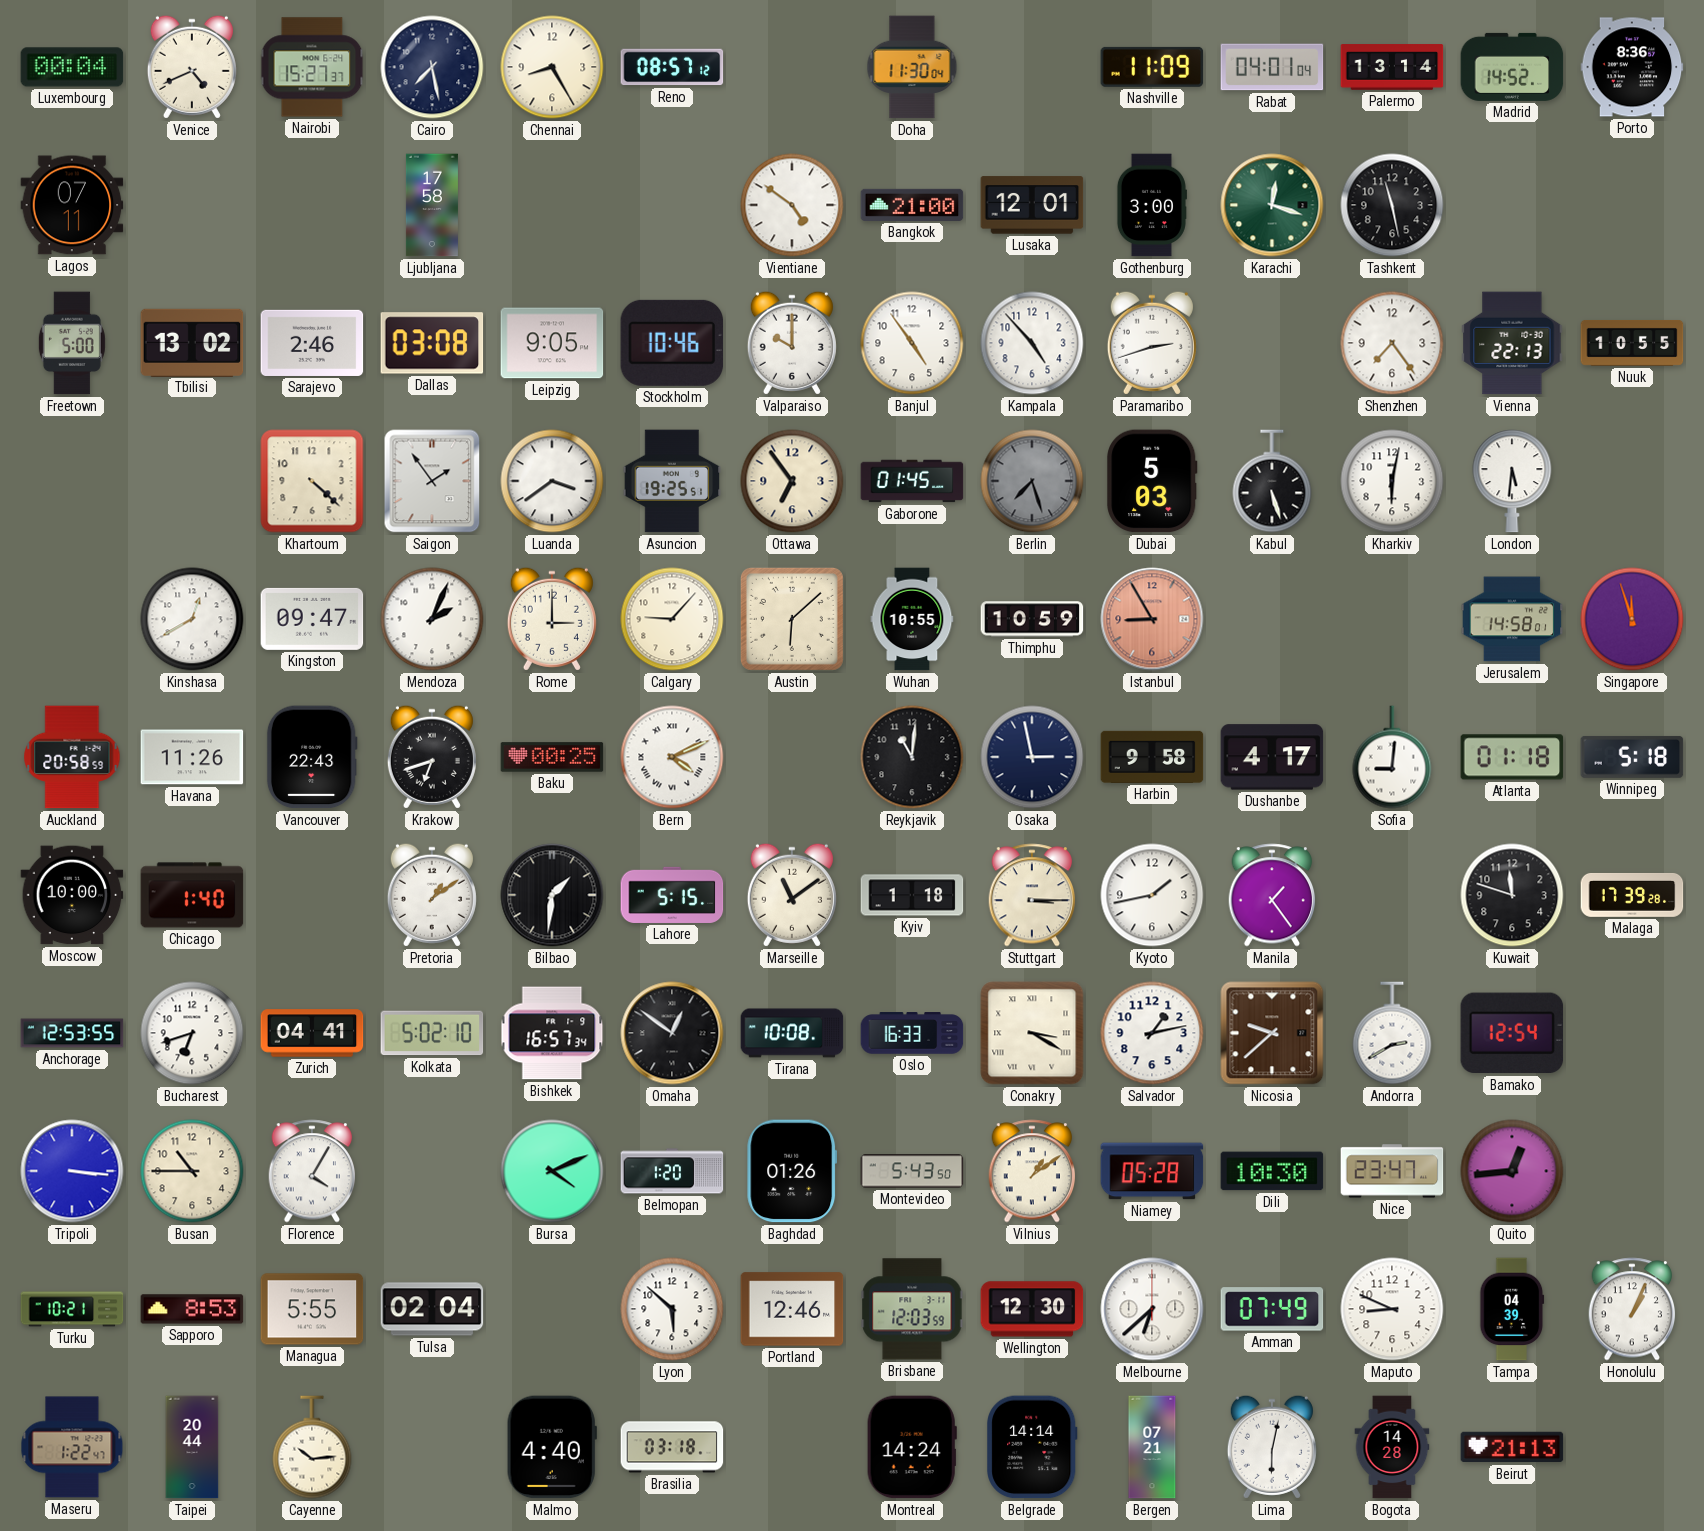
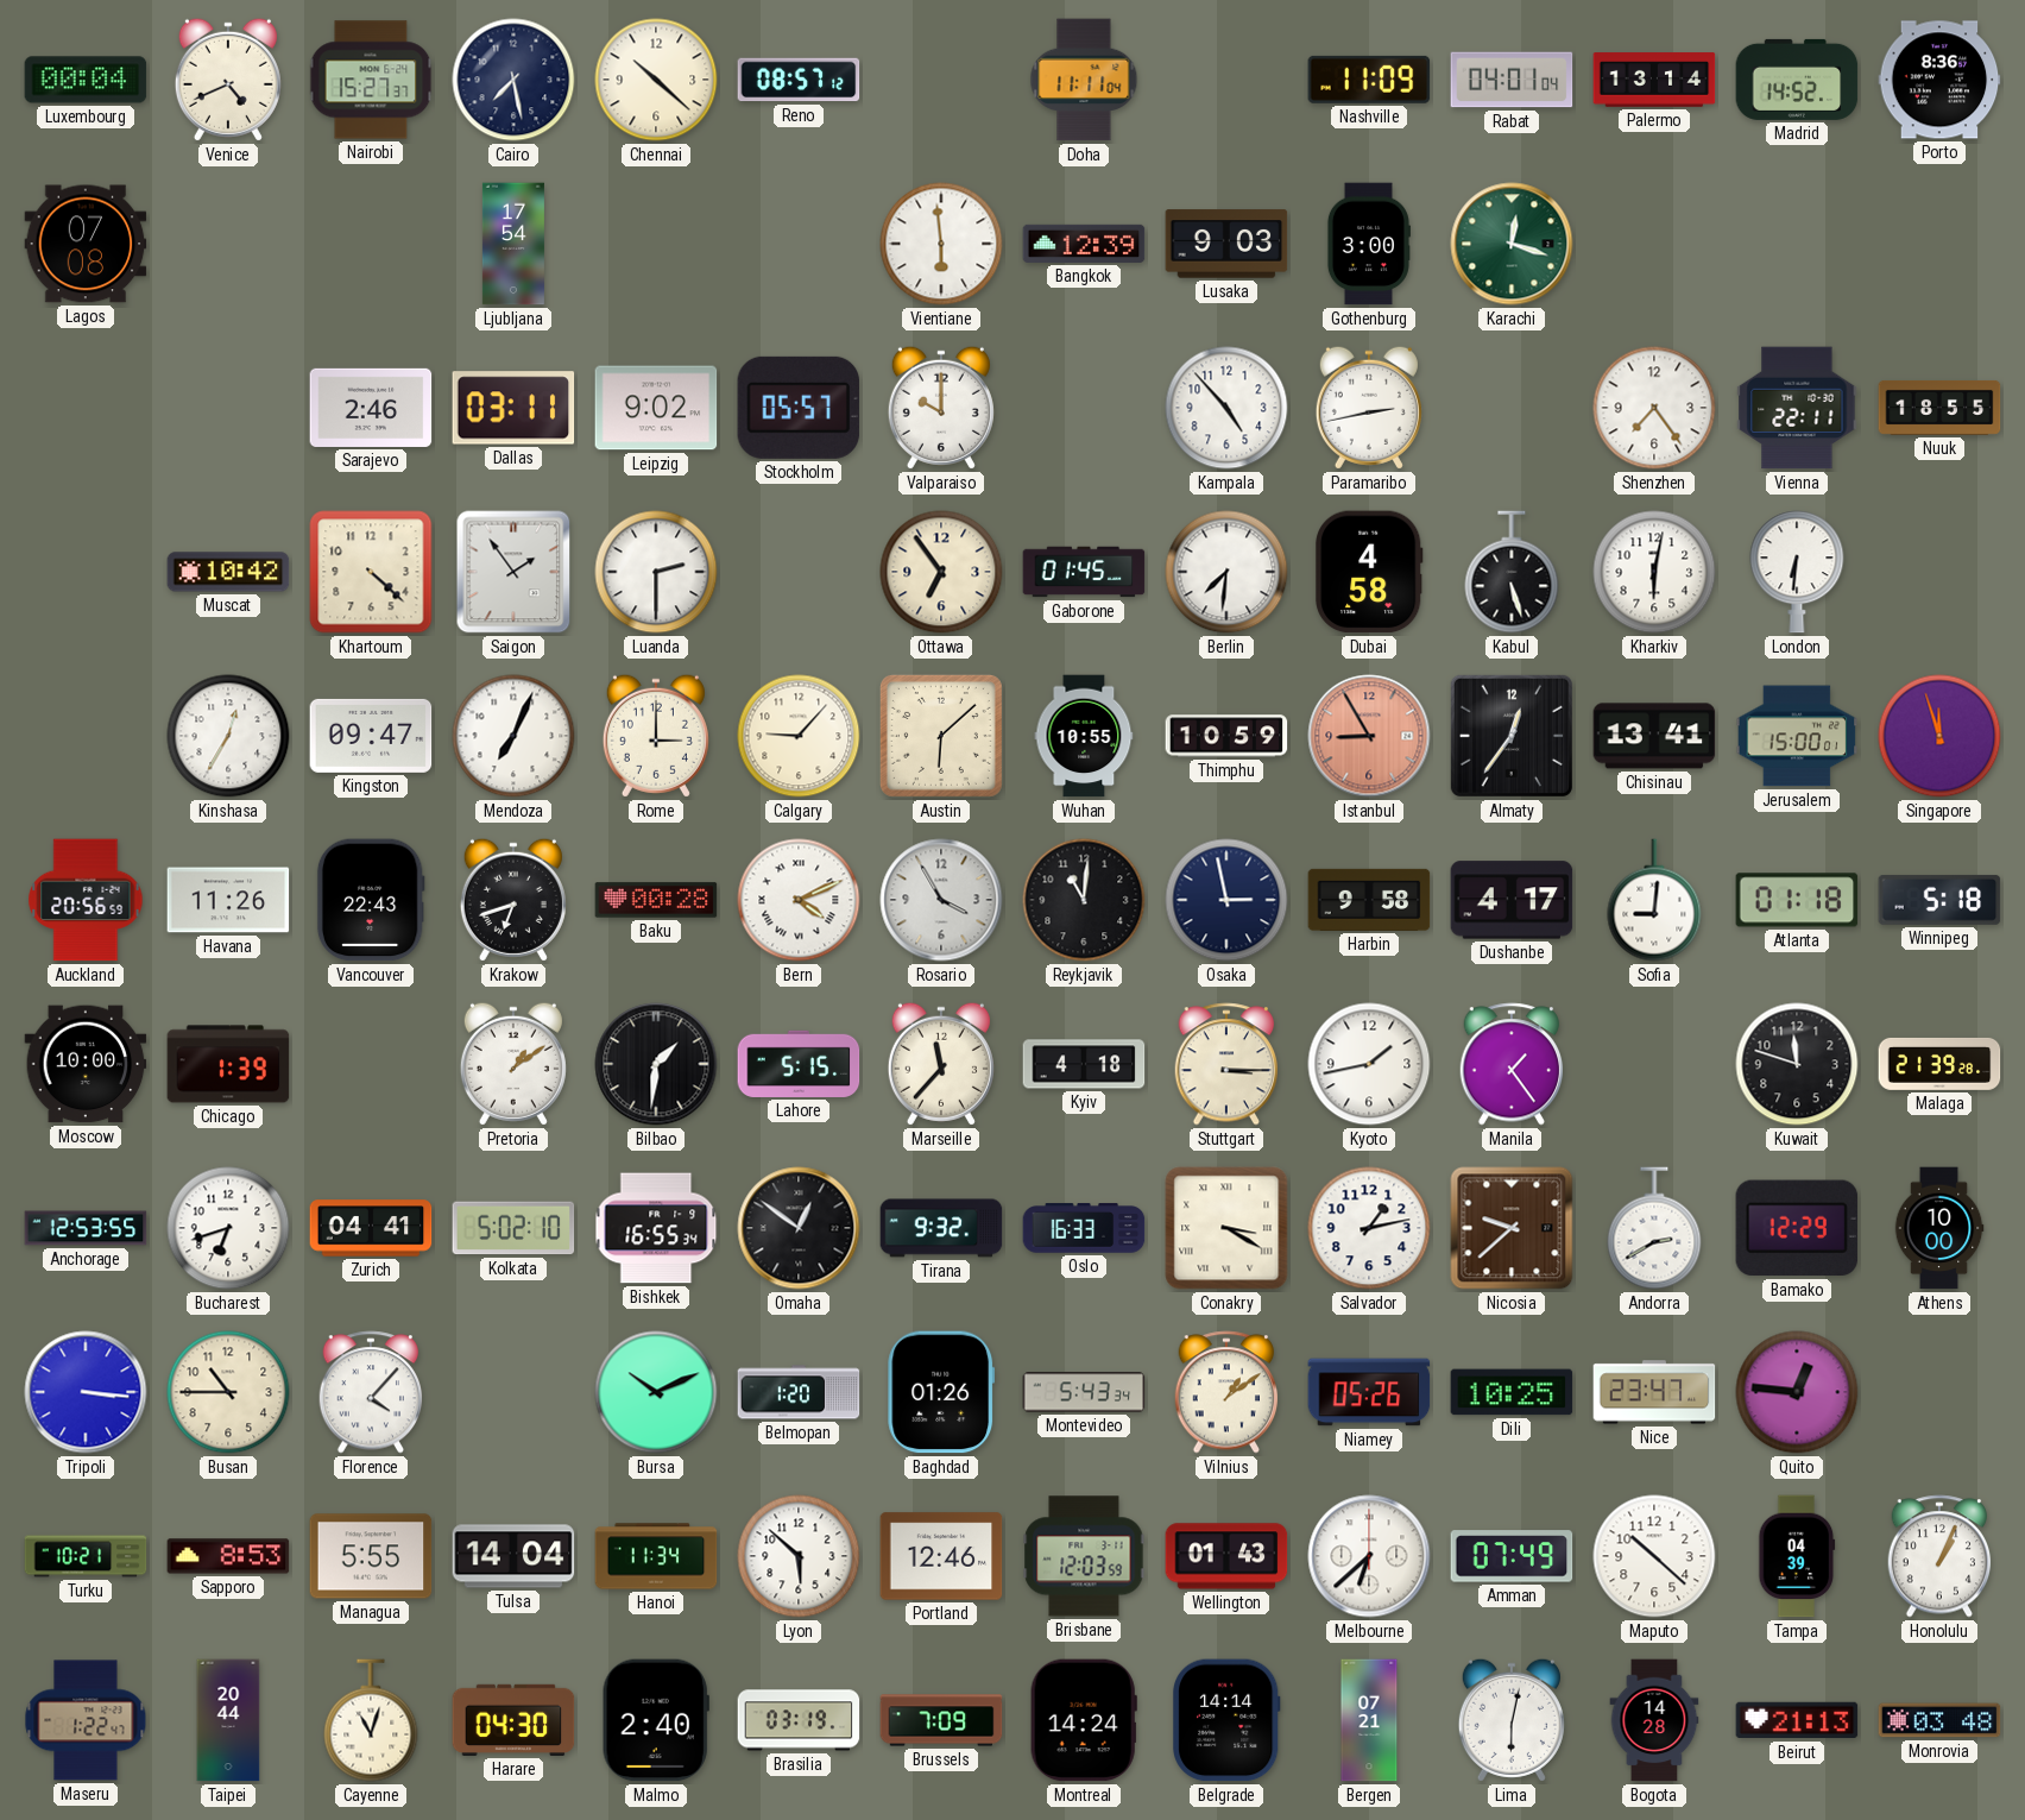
Chennai: 8:25 -> 10:22 (656, 80)
Doha: 11:30 -> 11:11 (1084, 80)
Lagos: 07:11 -> 07:08 (86, 244)
Ljubljana: 17:58 -> 17:54 (513, 244)
Vientiane: 4:51 -> 5:59 (941, 244)
Bangkok: 21:00 -> 12:39 (1084, 244)
Lusaka: 12:01 -> 9:03 (1226, 244)
Tashkent: 11:28 -> none (1392, 205)
Freetown: 5:00 -> none (72, 343)
Tbilisi: 13:02 -> none (192, 342)
Dallas: 03:08 -> 03:11 (513, 408)
Leipzig: 9:05 -> 9:02 (656, 408)
Stockholm: 10:46 -> 05:57 (799, 408)
Banjul: 4:54 -> none (912, 343)
Paramaribo: 2:42 -> 2:43 (1369, 408)
Vienna: 22:13 -> 22:11 (1797, 408)
Nuuk: 10:55 -> 18:55 (1939, 408)
Muscat: none -> 10:42 (228, 572)
Luanda: 3:39 -> 2:30 (656, 572)
Asuncion: 19:25 -> none (672, 481)
Berlin: 7:27 -> 7:31 (1226, 572)
Berlin dial: grey -> white (1226, 572)
Dubai: 5:03 -> 4:58 (1369, 572)
London: 5:31 -> 6:31 (1797, 572)
Kinshasa: 12:40 -> 12:35 (228, 736)
Mendoza: 2:04 -> 7:04 (513, 736)
Almaty: none -> 12:36 (1512, 736)
Chisinau: none -> 13:41 (1654, 736)
Jerusalem: 14:58 -> 15:00 (1797, 736)
Auckland: 20:58 -> 20:56 (86, 900)
Baku: 00:25 -> 00:28 (656, 900)
Rosario: none -> 3:55 (941, 900)
Chicago: 1:40 -> 1:39 (228, 1064)
Marseille: 11:09 -> 11:37 (941, 1064)
Kyiv: 1:18 -> 4:18 (1084, 1064)
Malaga: 17:39 -> 21:39 (1939, 1064)
Bishkek: 16:57 -> 16:55 (656, 1228)
Tirana: 10:08 -> 9:32 (941, 1228)
Bamako: 12:54 -> 12:29 (1797, 1228)
Athens: none -> 10:00 (1939, 1228)
Florence: 4:05 -> 4:07 (371, 1392)
Bursa: 4:11 -> 10:11 (656, 1392)
Montevideo: 5:43:50 -> 5:43:34 (1084, 1392)
Niamey: 05:28 -> 05:26 (1369, 1392)
Dili: 10:30 -> 10:25 (1512, 1392)
Quito: 12:44 -> 12:46 (1797, 1392)
Tulsa: 02:04 -> 14:04 (513, 1556)
Hanoi: none -> 11:34 (656, 1556)
Wellington: 12:30 -> 01:43 (1226, 1556)
Maputo: 8:49 -> 10:22 (1654, 1556)
Cayenne: 10:14 -> 11:03 (371, 1720)
Harare: none -> 04:30 (513, 1720)
Malmo: 4:40 -> 2:40 (656, 1720)
Brasilia: 03:18 -> 03:19 (799, 1720)
Brussels: none -> 7:09 (941, 1720)
Monrovia: none -> 03:48 (1939, 1720)
